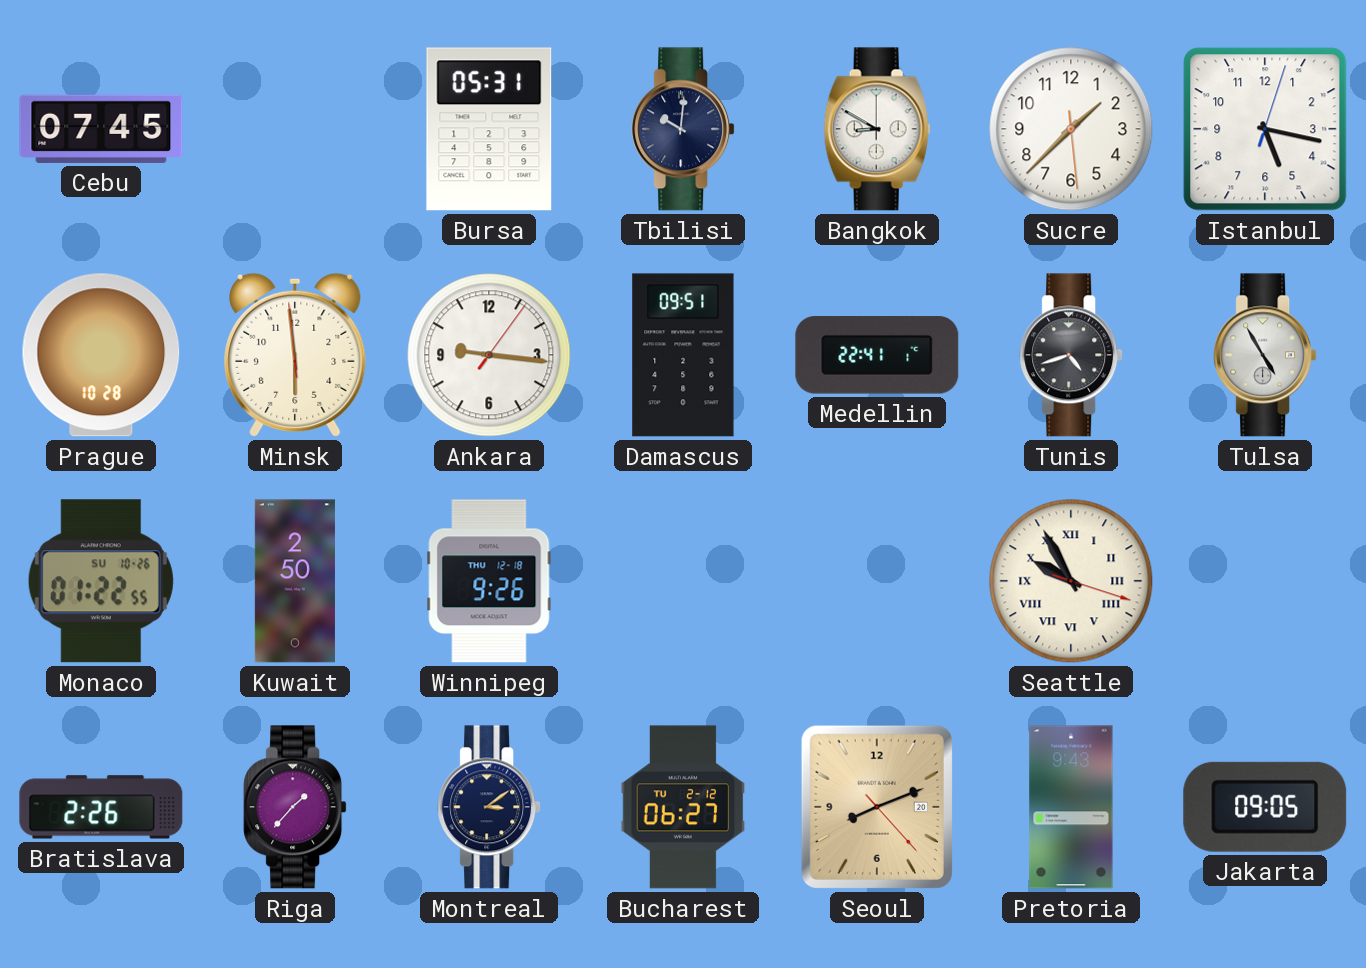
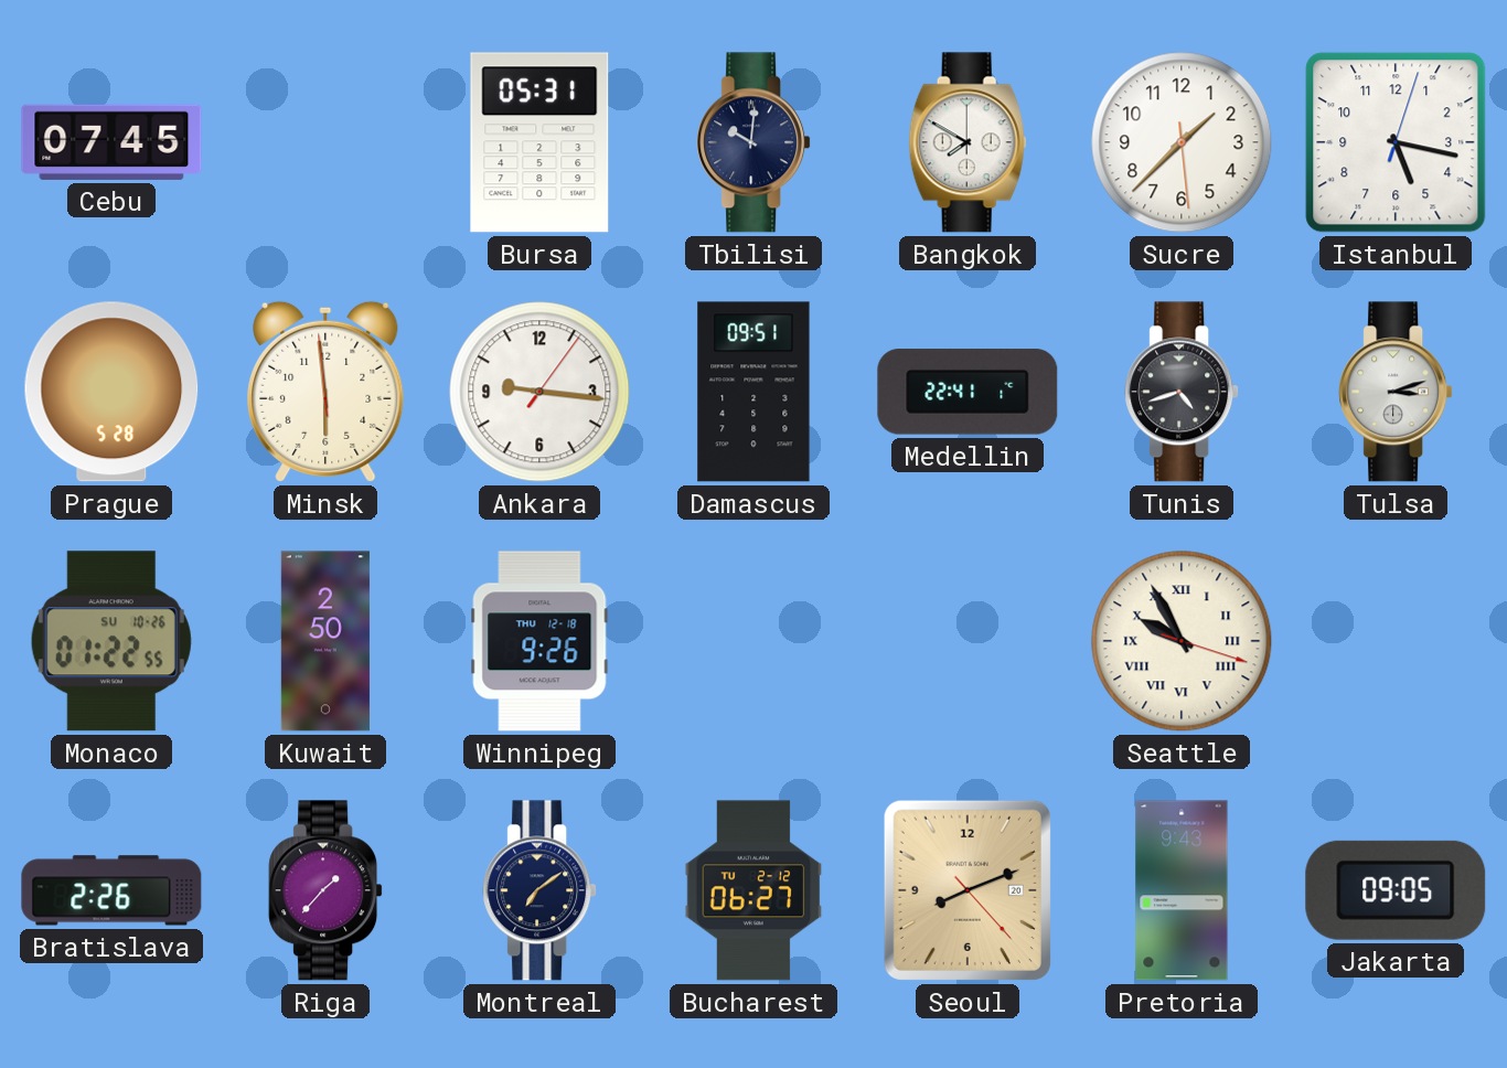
Bangkok: 8:50 -> 7:50 (968, 142)
Prague: 10:28 -> 5:28 (111, 392)
Tulsa: 4:55 -> 3:12 (1396, 392)
Montreal: 3:09 -> 7:09 (539, 890)
